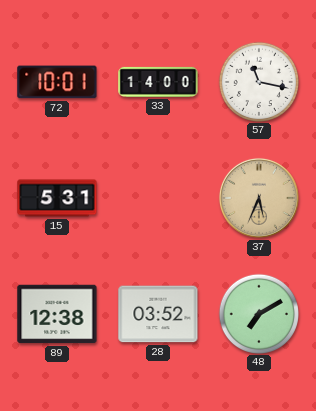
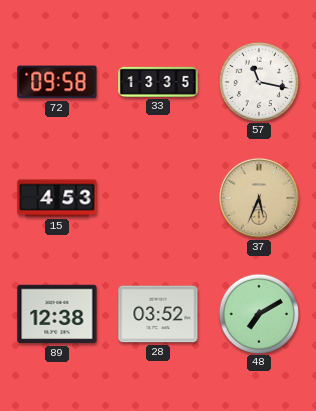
72: 10:01 -> 09:58 (57, 82)
33: 14:00 -> 13:35 (158, 82)
15: 5:31 -> 4:53 (57, 198)
